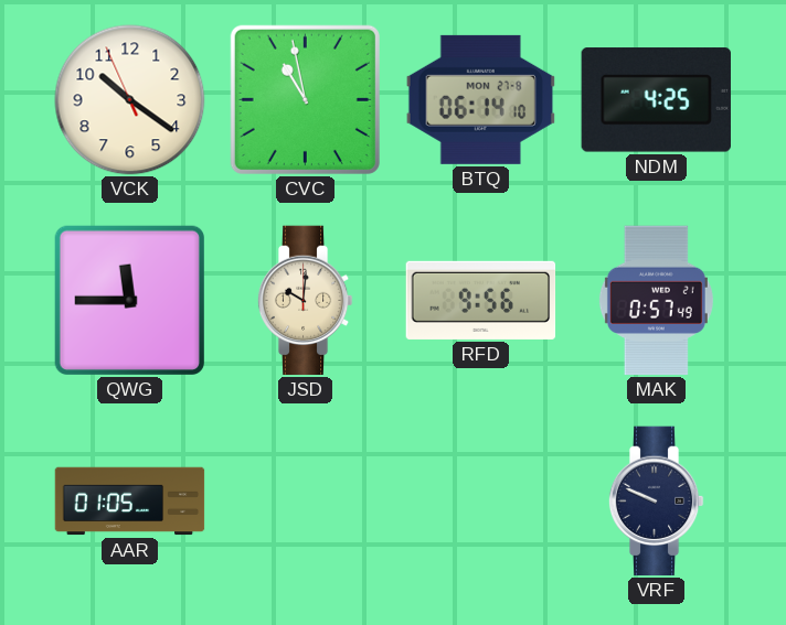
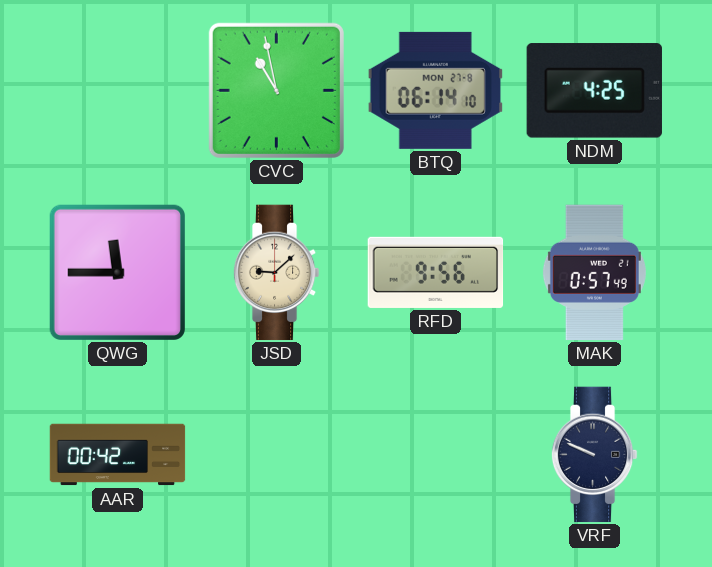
VCK: 10:20 -> none (130, 100)
JSD: 10:01 -> 9:08 (276, 273)
AAR: 01:05 -> 00:42 (118, 455)
